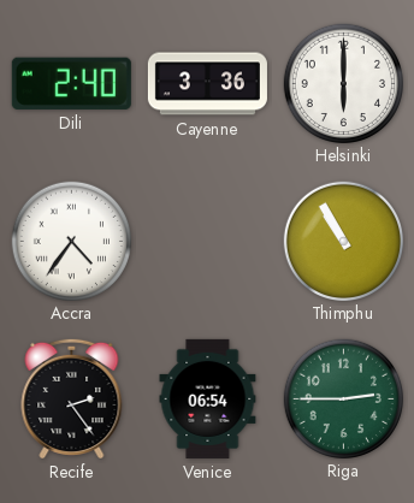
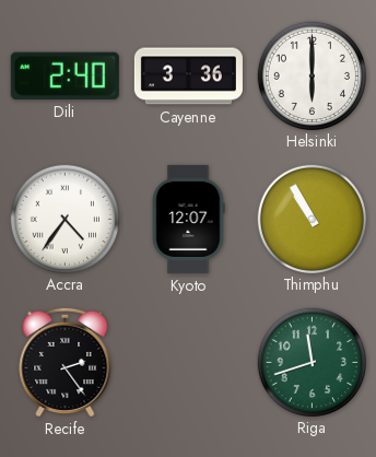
Kyoto: none -> 12:07 (188, 219)
Venice: 06:54 -> none (208, 398)
Riga: 2:45 -> 11:42 (312, 362)
